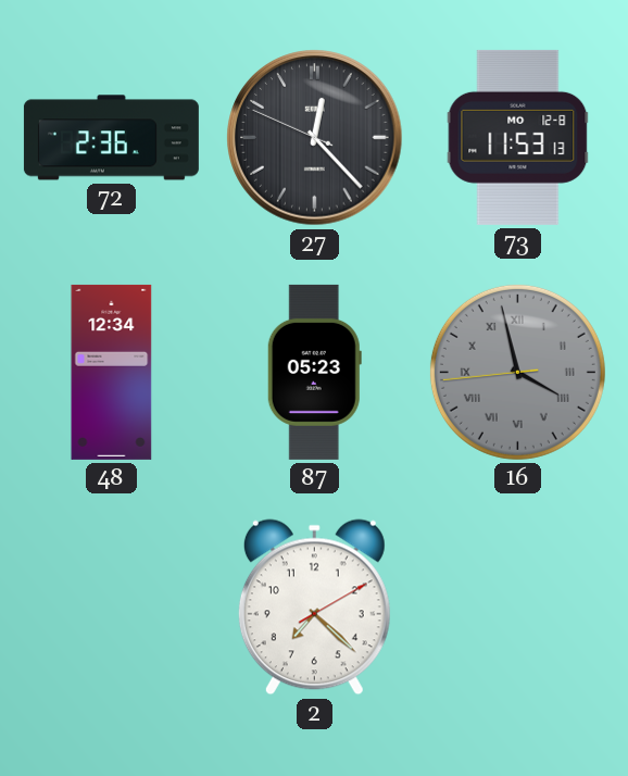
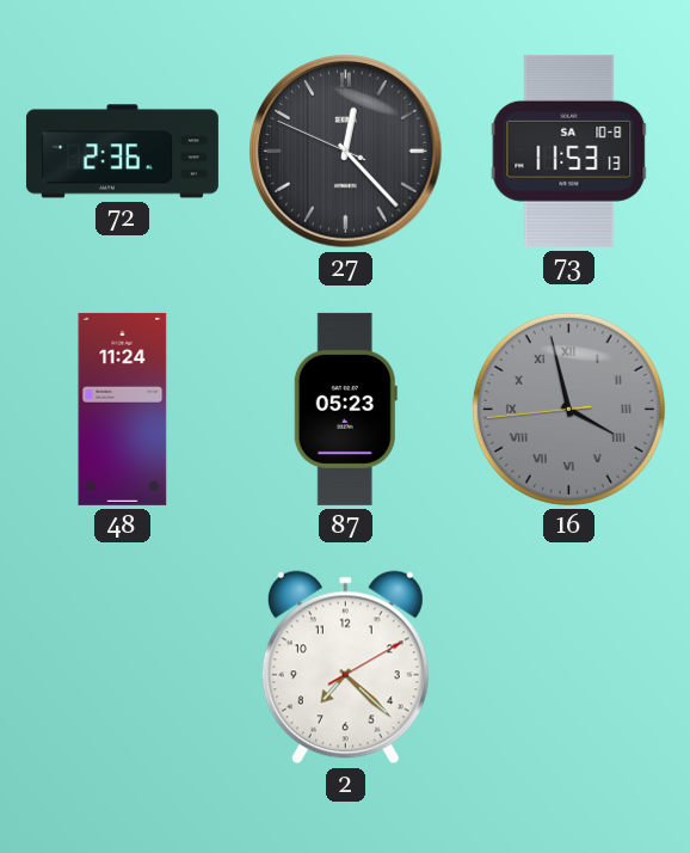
73 date: MO 12-8 -> SA 10-8 (569, 151)
48: 12:34 -> 11:24 (123, 409)
